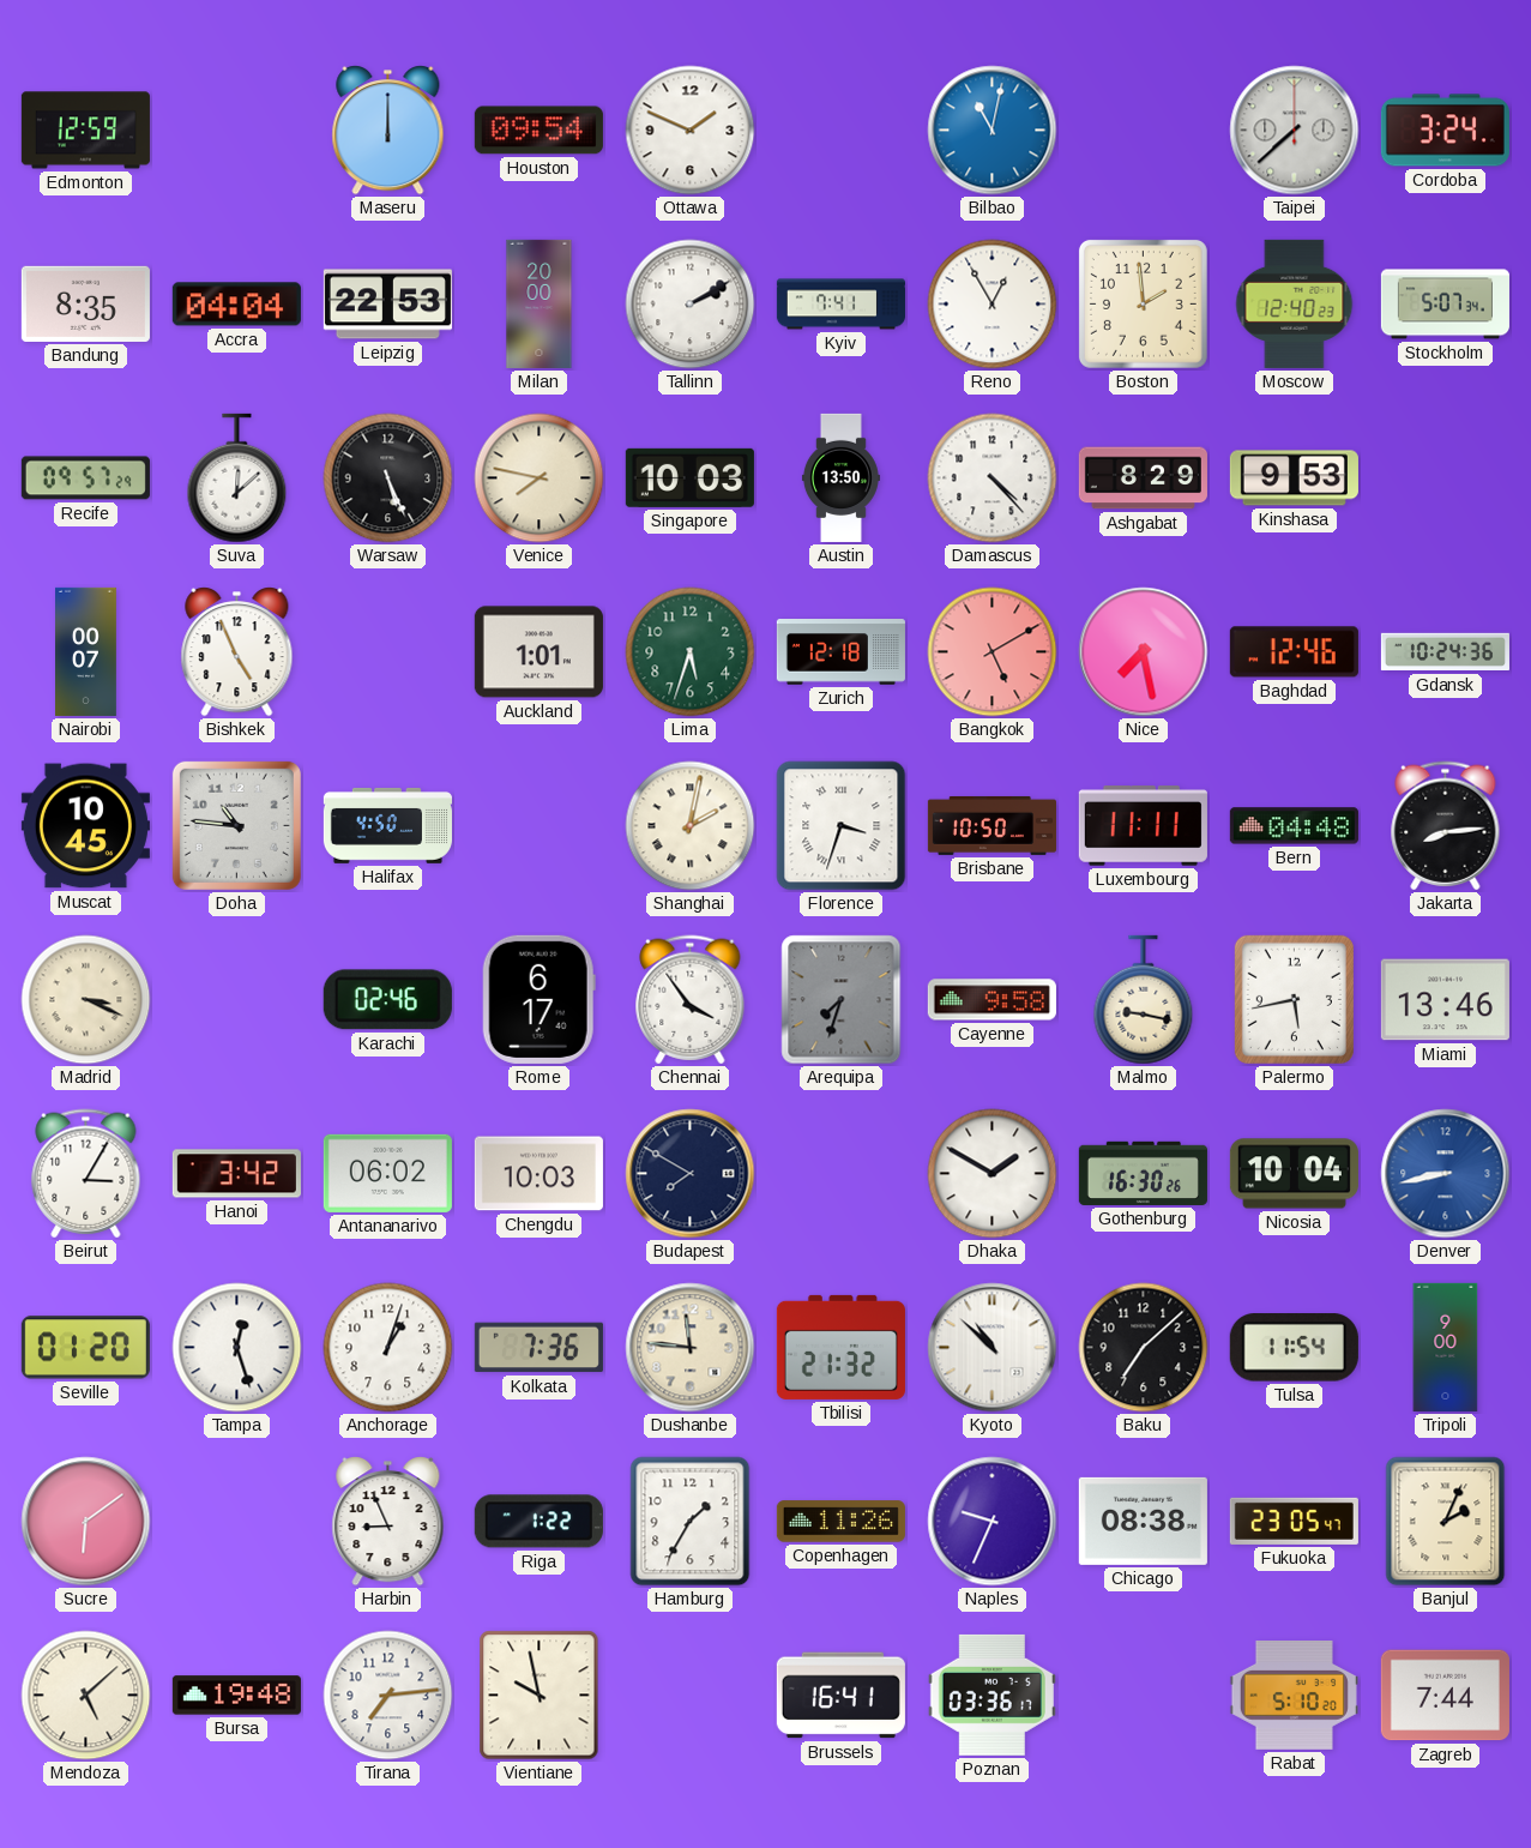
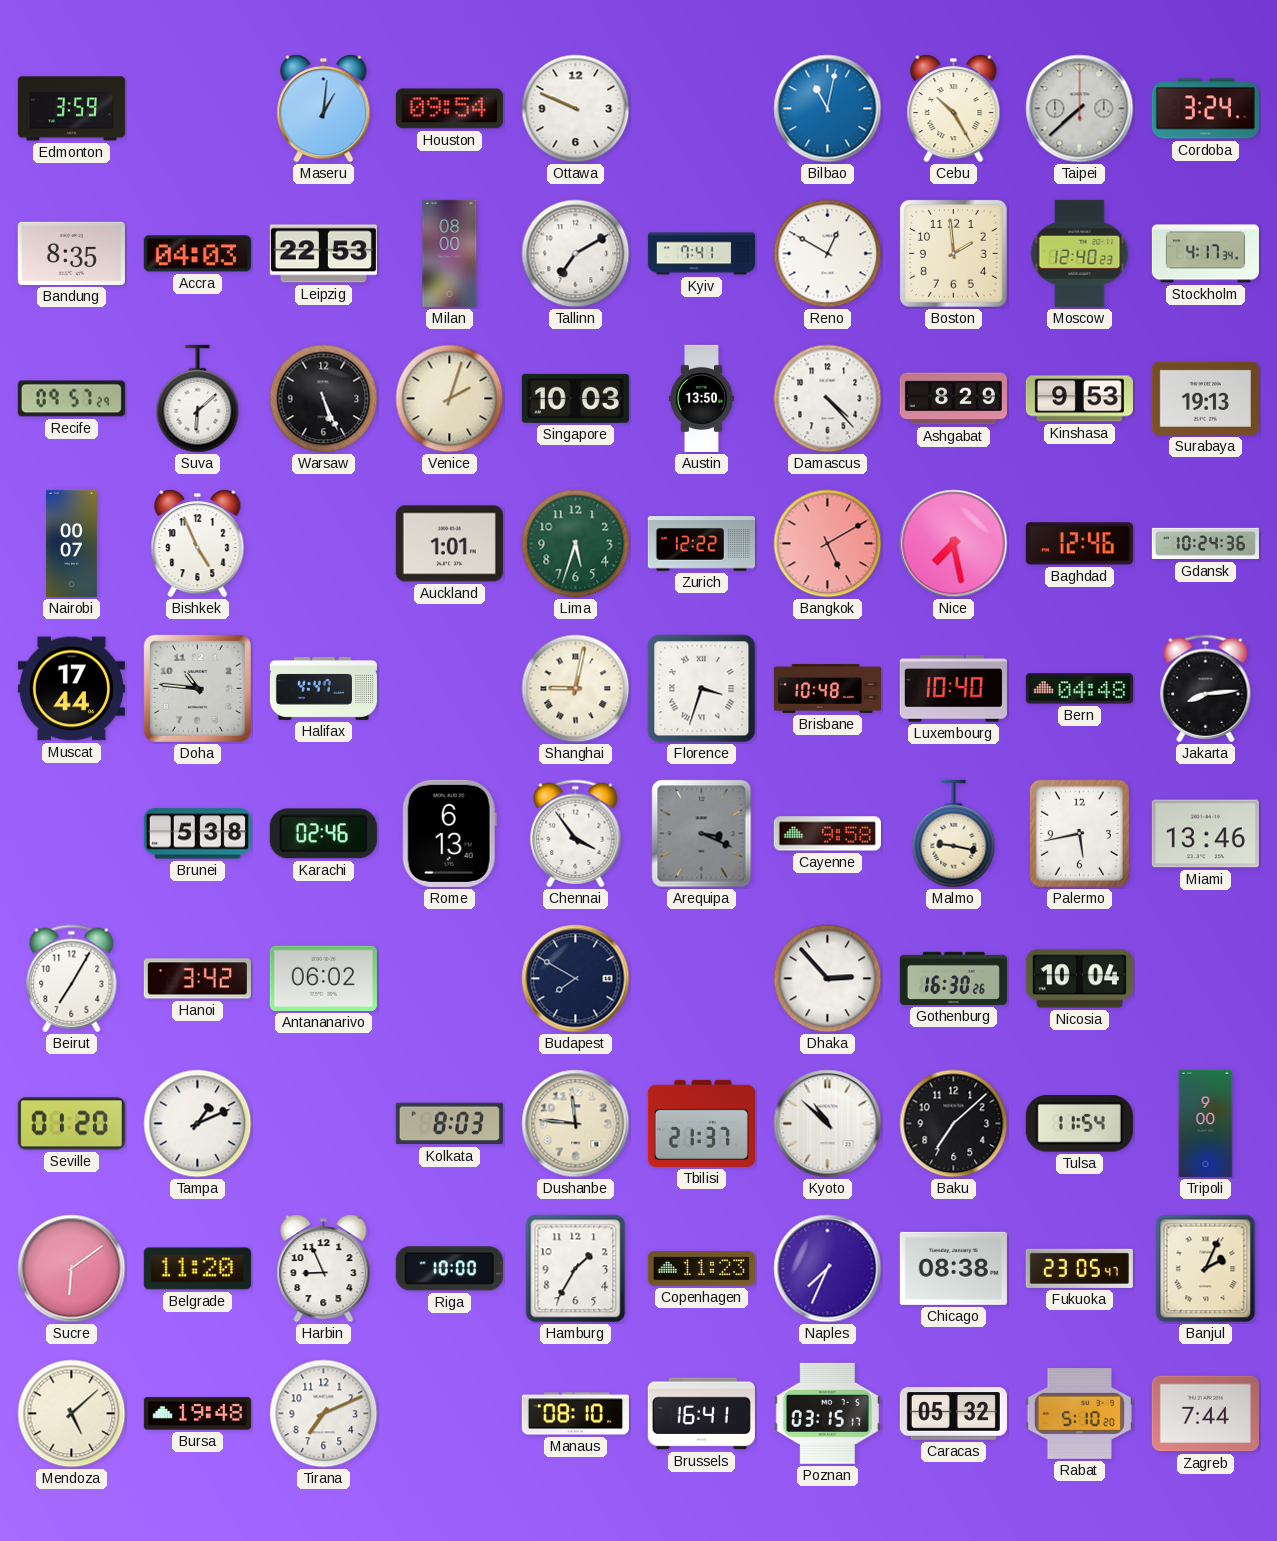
Edmonton: 12:59 -> 3:59 (71, 109)
Maseru: 12:00 -> 1:01 (324, 109)
Ottawa: 1:49 -> 9:49 (576, 109)
Cebu: none -> 10:25 (954, 109)
Accra: 04:04 -> 04:03 (197, 254)
Milan: 20:00 -> 08:00 (450, 253)
Tallinn: 2:10 -> 7:10 (576, 254)
Reno: 12:55 -> 12:50 (828, 254)
Stockholm: 5:07 -> 4:17 (1205, 254)
Suva: 12:08 -> 6:08 (198, 399)
Venice: 7:47 -> 2:03 (450, 399)
Surabaya: none -> 19:13 (1205, 398)
Zurich: 12:18 -> 12:22 (701, 544)
Muscat: 10:45 -> 17:44 (71, 689)
Halifax: 4:50 -> 4:47 (323, 688)
Shanghai: 2:02 -> 9:02 (576, 689)
Brisbane: 10:50 -> 10:48 (827, 688)
Luxembourg: 11:11 -> 10:40 (953, 689)
Madrid: 3:19 -> none (86, 1000)
Brunei: none -> 5:38 (197, 834)
Rome: 6:17 -> 6:13 (449, 833)
Arequipa: 7:33 -> 3:19 (702, 834)
Beirut: 3:05 -> 7:05 (72, 979)
Chengdu: 10:03 -> none (538, 1174)
Dhaka: 1:50 -> 2:53 (828, 979)
Denver: 8:43 -> none (1446, 1174)
Tampa: 12:27 -> 1:11 (198, 1124)
Anchorage: 1:03 -> none (388, 1348)
Kolkata: 7:36 -> 8:03 (449, 1124)
Tbilisi: 21:32 -> 21:37 (701, 1123)
Belgrade: none -> 11:20 (197, 1269)
Riga: 1:22 -> 10:00 (449, 1269)
Copenhagen: 11:26 -> 11:23 (701, 1269)
Naples: 9:34 -> 7:34 (828, 1269)
Tirana: 7:14 -> 7:11 (324, 1414)
Vientiane: 9:58 -> none (540, 1696)
Manaus: none -> 08:10 (575, 1414)
Poznan: 03:36 -> 03:15 (827, 1413)
Caracas: none -> 05:32 (953, 1414)
